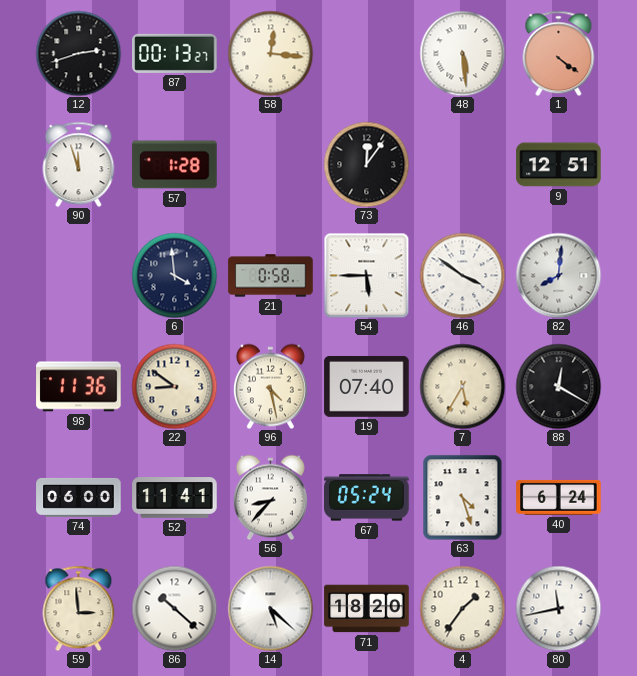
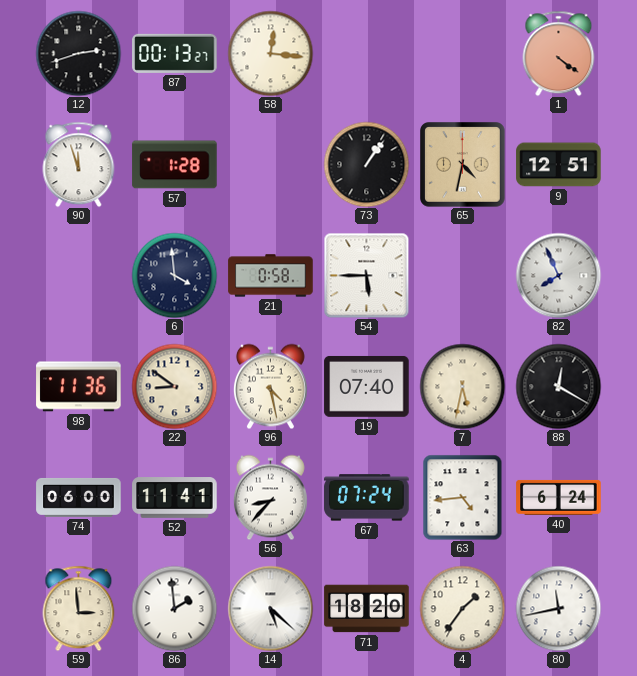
48: 5:29 -> none (462, 53)
73: 12:06 -> 1:06 (366, 164)
65: none -> 4:32 (463, 165)
46: 3:51 -> none (462, 275)
82: 8:01 -> 7:56 (558, 275)
7: 5:35 -> 5:32 (462, 386)
67: 05:24 -> 07:24 (367, 498)
63: 4:27 -> 4:44 (463, 497)
86: 10:22 -> 1:59 (174, 608)
